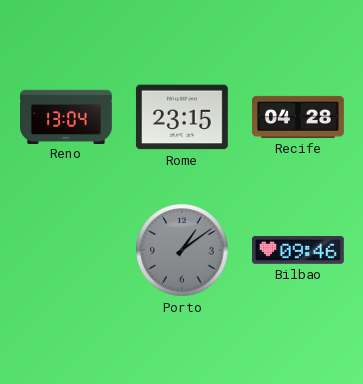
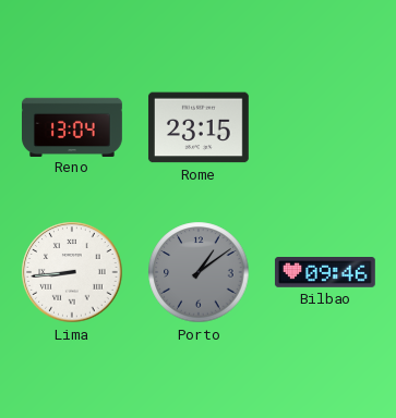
Recife: 04:28 -> none (299, 117)
Lima: none -> 8:44 (72, 272)
